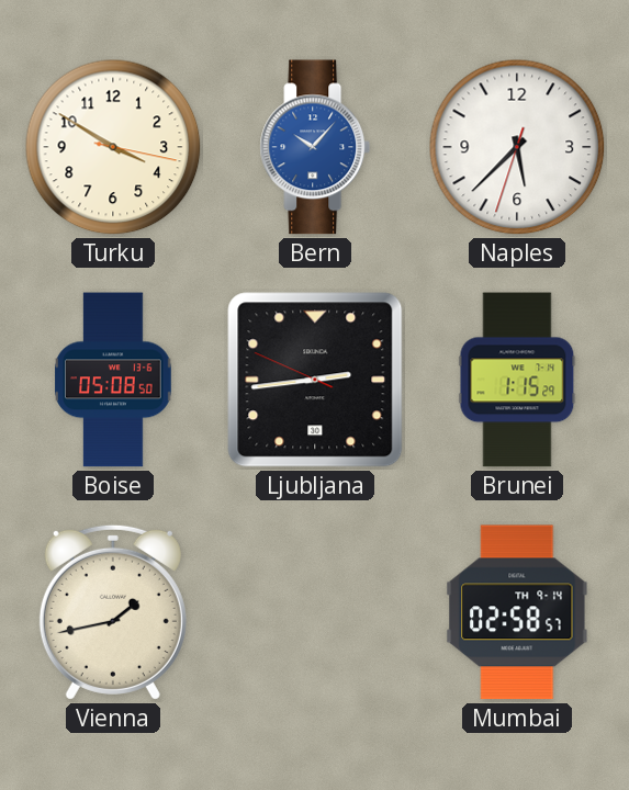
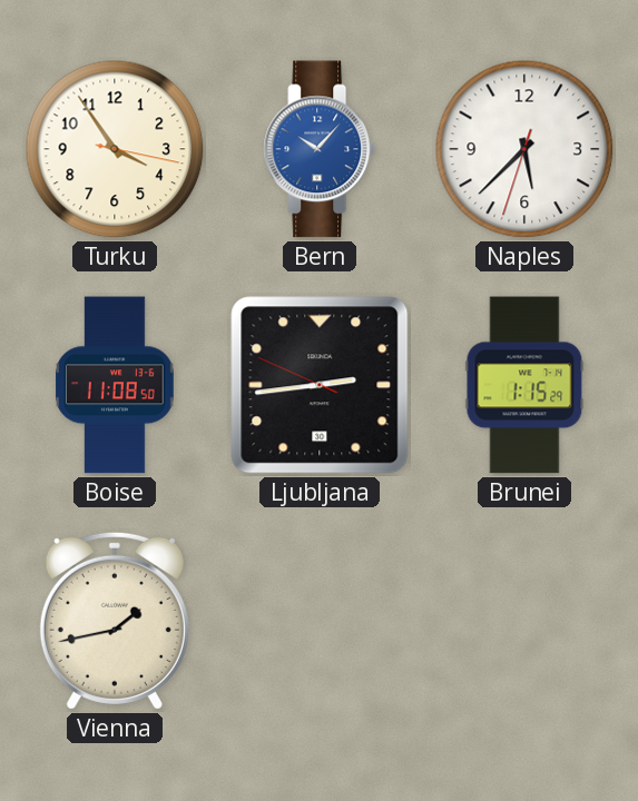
Turku: 3:50 -> 3:54 (115, 149)
Boise: 05:08 -> 11:08 (115, 385)
Mumbai: 02:58 -> none (517, 612)
